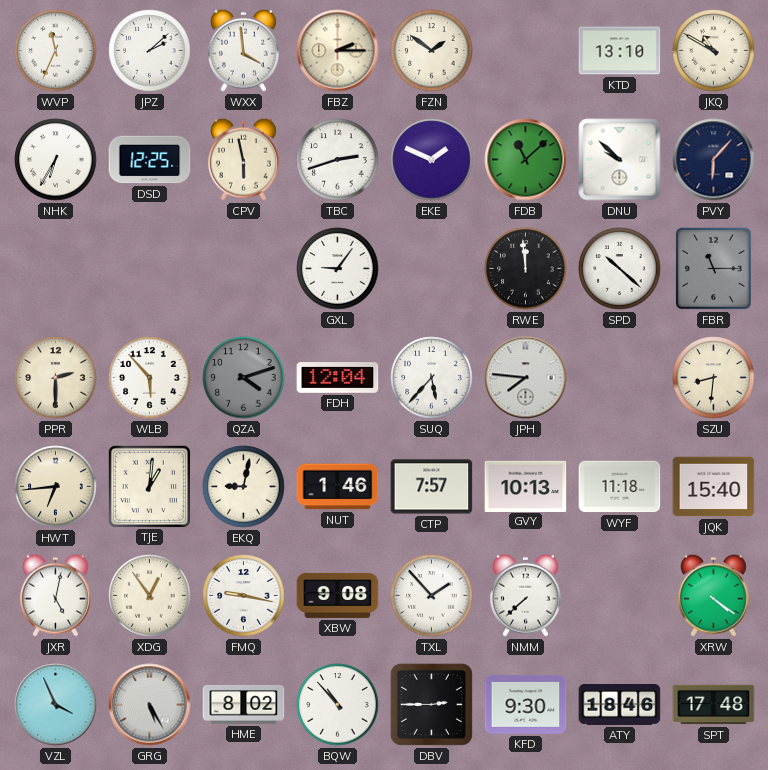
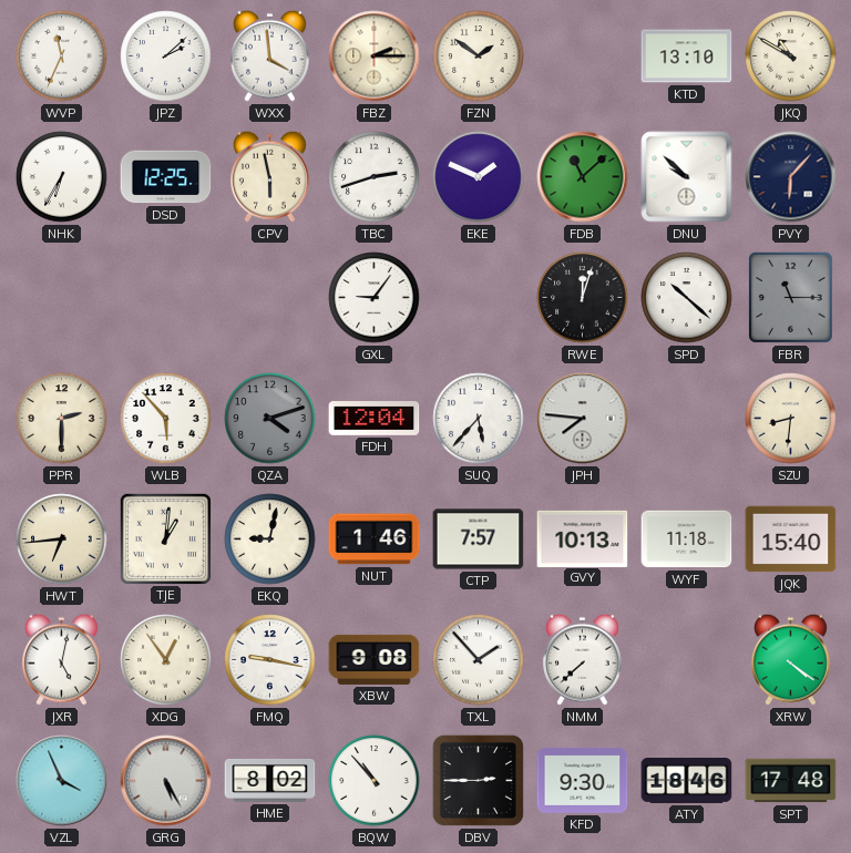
RWE: 11:59 -> 12:03 (583, 298)
